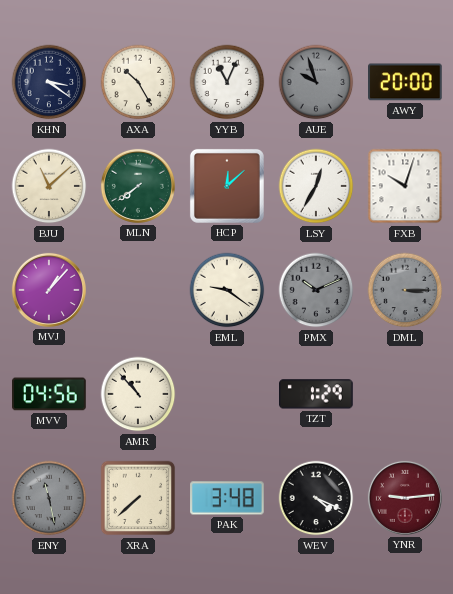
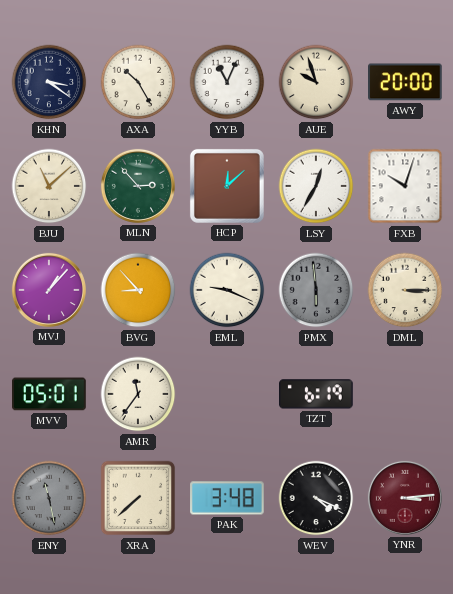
AUE dial: grey -> cream (316, 82)
MLN: 7:39 -> 2:53 (138, 186)
BVG: none -> 8:53 (138, 290)
EML: 9:21 -> 9:19 (227, 290)
PMX: 10:11 -> 5:59 (316, 290)
DML dial: grey -> cream (405, 290)
MVV: 04:56 -> 05:01 (49, 394)
AMR: 10:53 -> 11:36 (138, 394)
TZT: 1:29 -> 6:19 (317, 394)
YNR: 9:14 -> 3:14 (405, 498)
